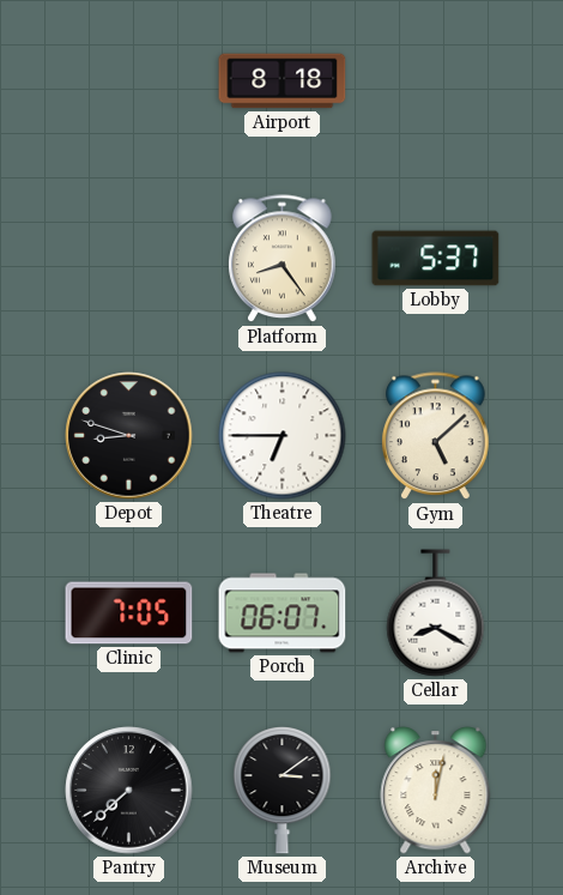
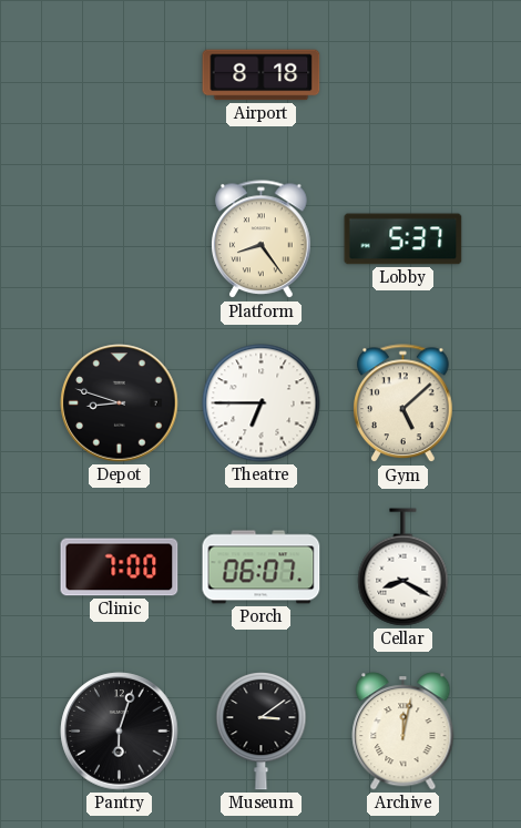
Clinic: 7:05 -> 7:00 (120, 568)
Pantry: 7:38 -> 6:03 (120, 732)
